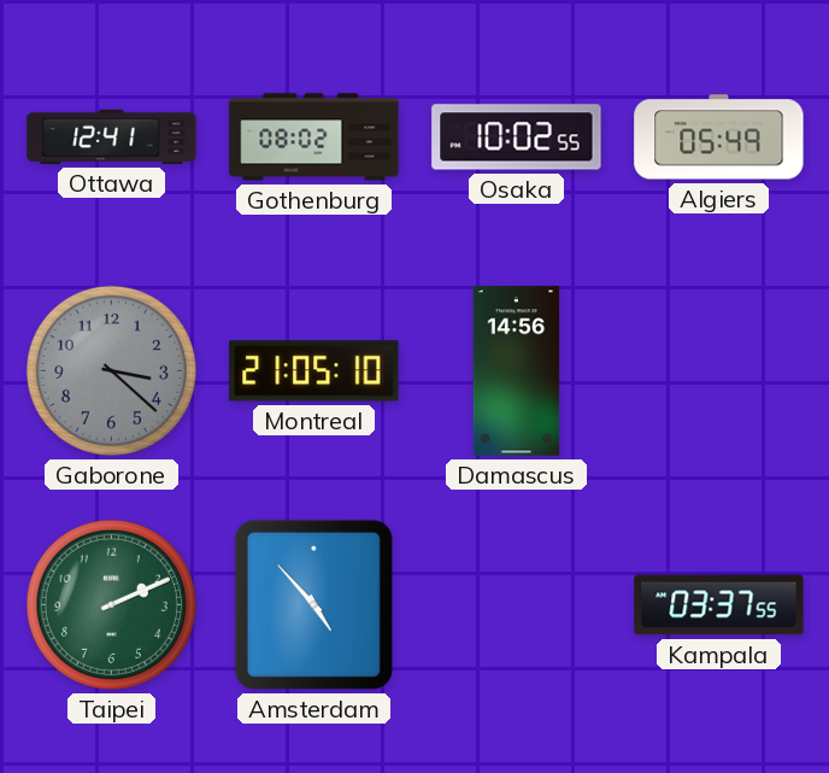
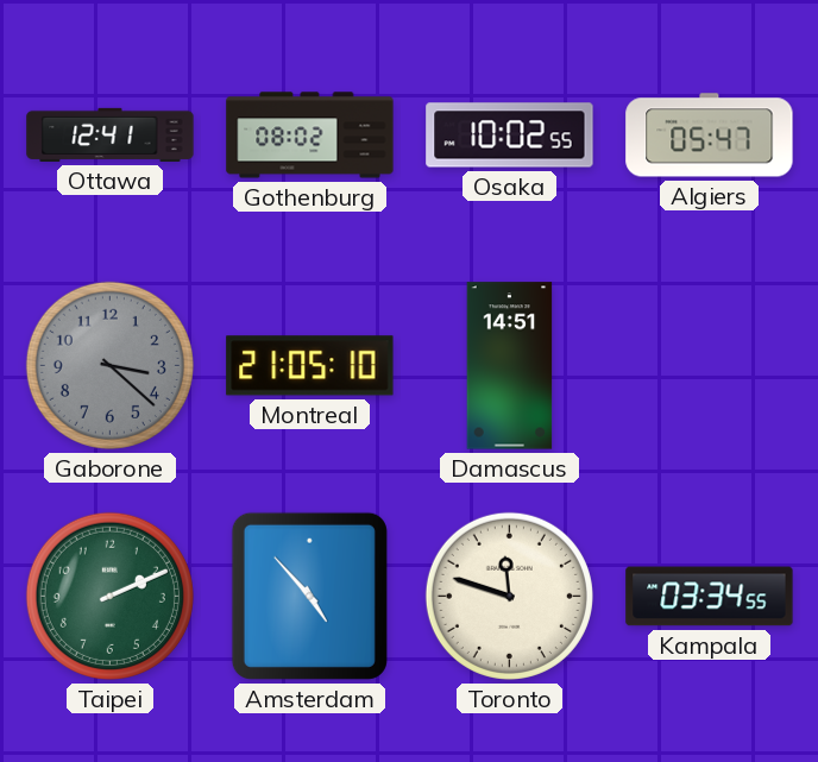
Algiers: 05:49 -> 05:47 (710, 136)
Damascus: 14:56 -> 14:51 (510, 366)
Toronto: none -> 11:48 (509, 596)
Kampala: 03:37 -> 03:34 (710, 597)
